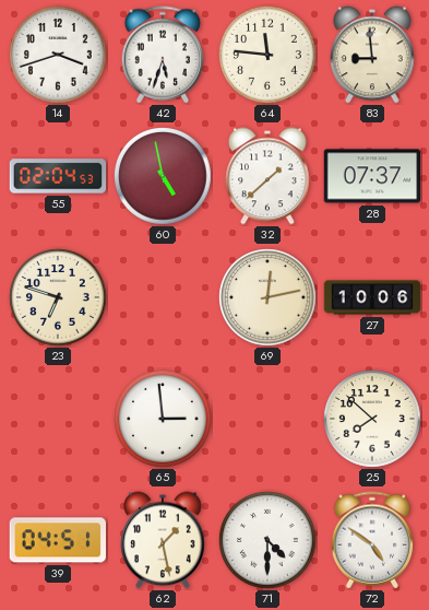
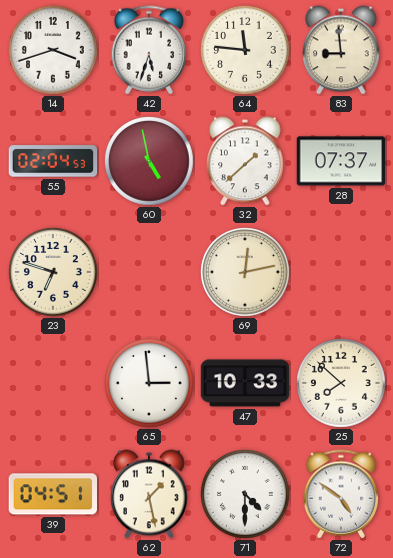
27: 10:06 -> none (372, 297)
47: none -> 10:33 (245, 383)
